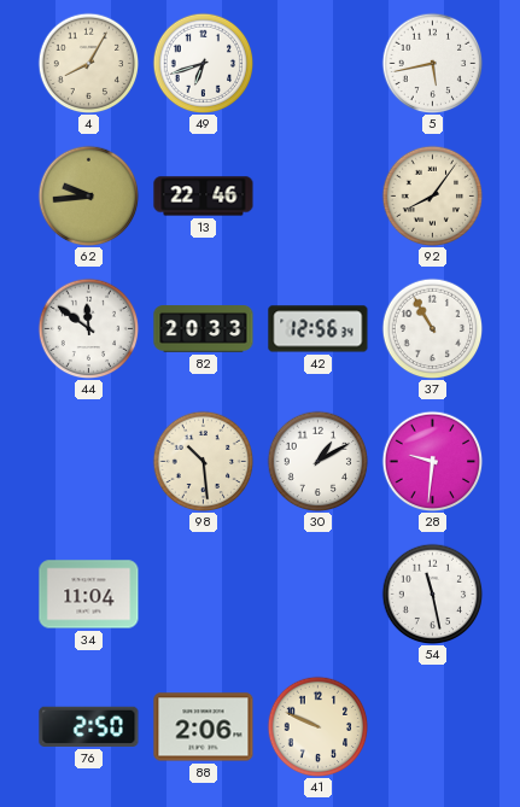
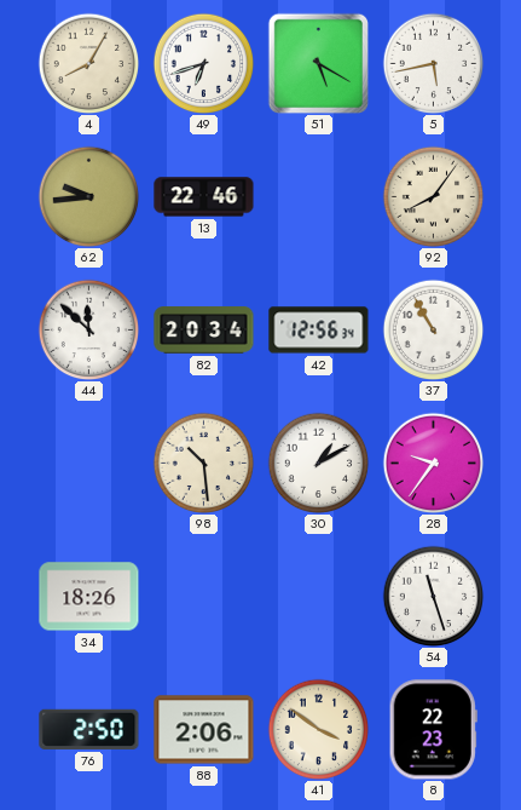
51: none -> 5:20 (318, 63)
44: 11:51 -> 11:52 (88, 329)
82: 20:33 -> 20:34 (204, 331)
28: 9:31 -> 9:36 (433, 463)
34: 11:04 -> 18:26 (89, 597)
54: 11:28 -> 11:27 (433, 596)
41: 9:49 -> 3:51 (318, 729)
8: none -> 22:23 (433, 730)
